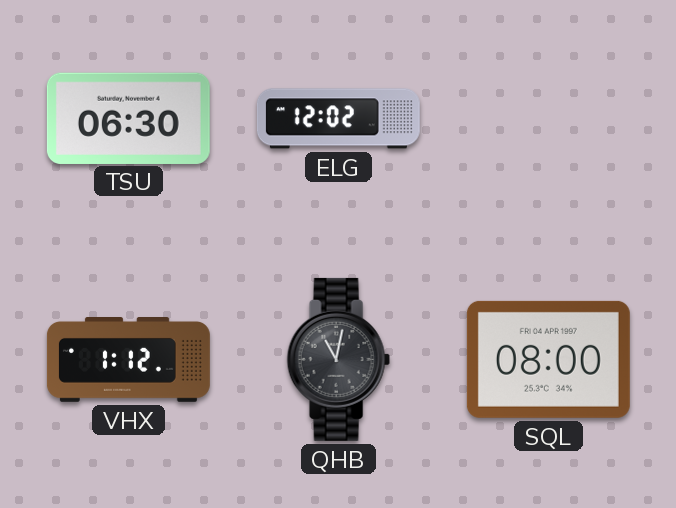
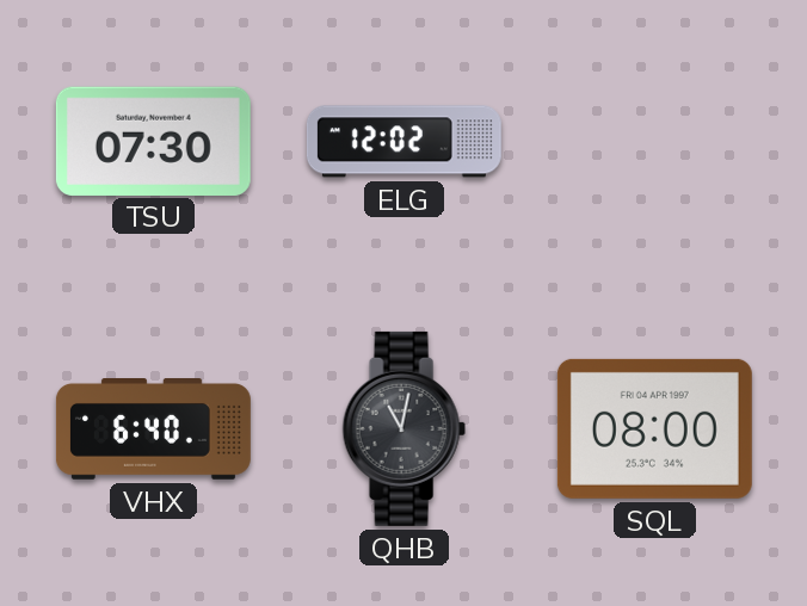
TSU: 06:30 -> 07:30 (153, 141)
VHX: 1:12 -> 6:40 (153, 429)
